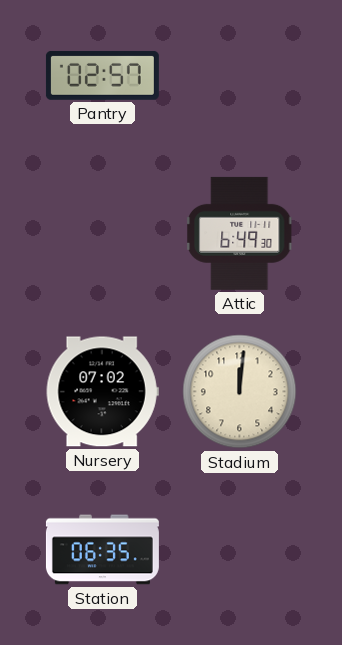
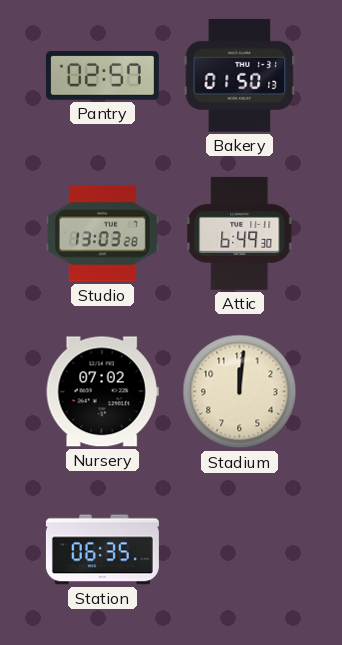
Bakery: none -> 01:50 (240, 75)
Studio: none -> 13:03 (102, 234)
